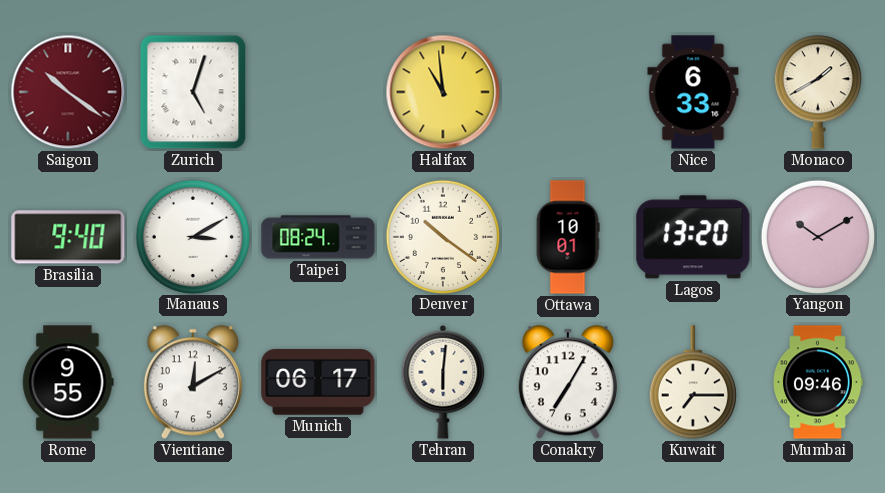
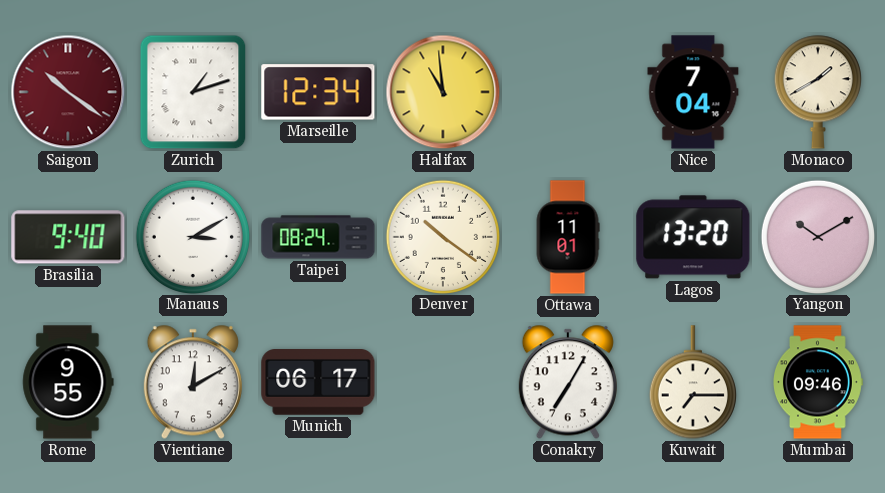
Zurich: 5:03 -> 1:12 (193, 92)
Marseille: none -> 12:34 (318, 92)
Nice: 6:33 -> 7:04 (693, 92)
Ottawa: 10:01 -> 11:01 (568, 237)
Tehran: 6:01 -> none (443, 382)
